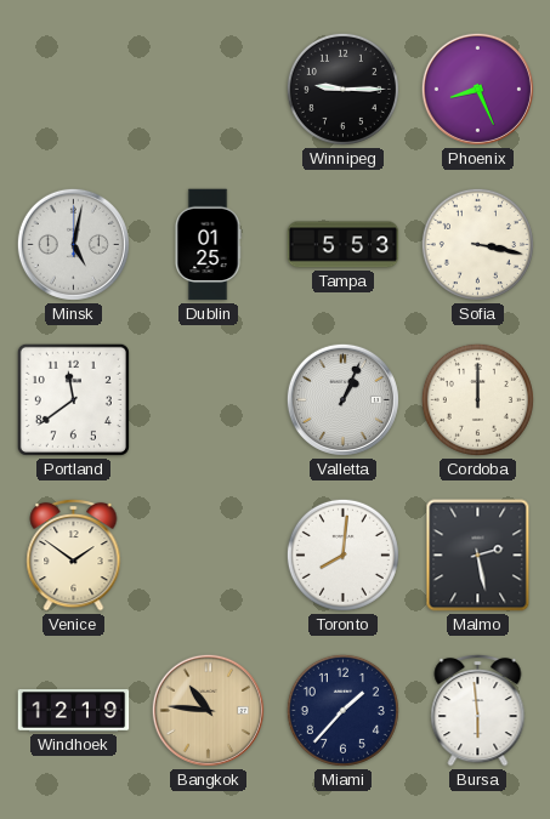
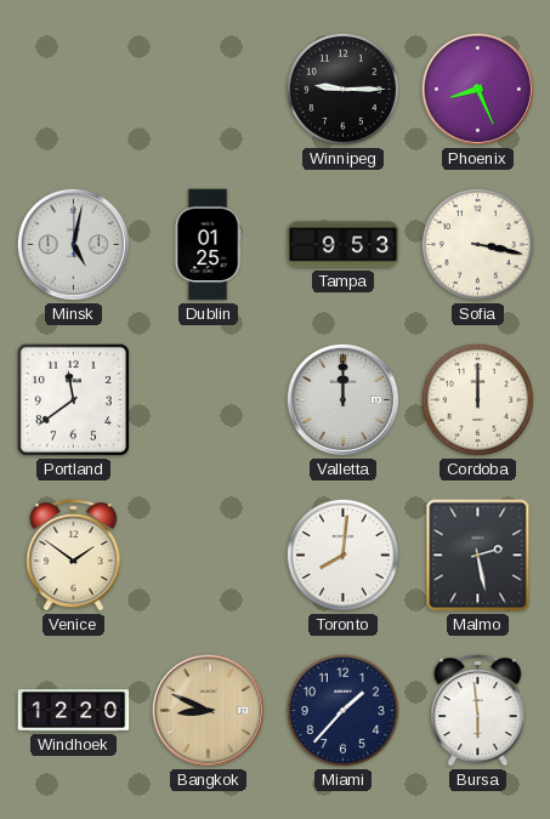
Tampa: 5:53 -> 9:53 (344, 245)
Valletta: 1:04 -> 12:00 (342, 399)
Windhoek: 12:19 -> 12:20 (74, 711)
Bangkok: 10:46 -> 8:49 (208, 710)
